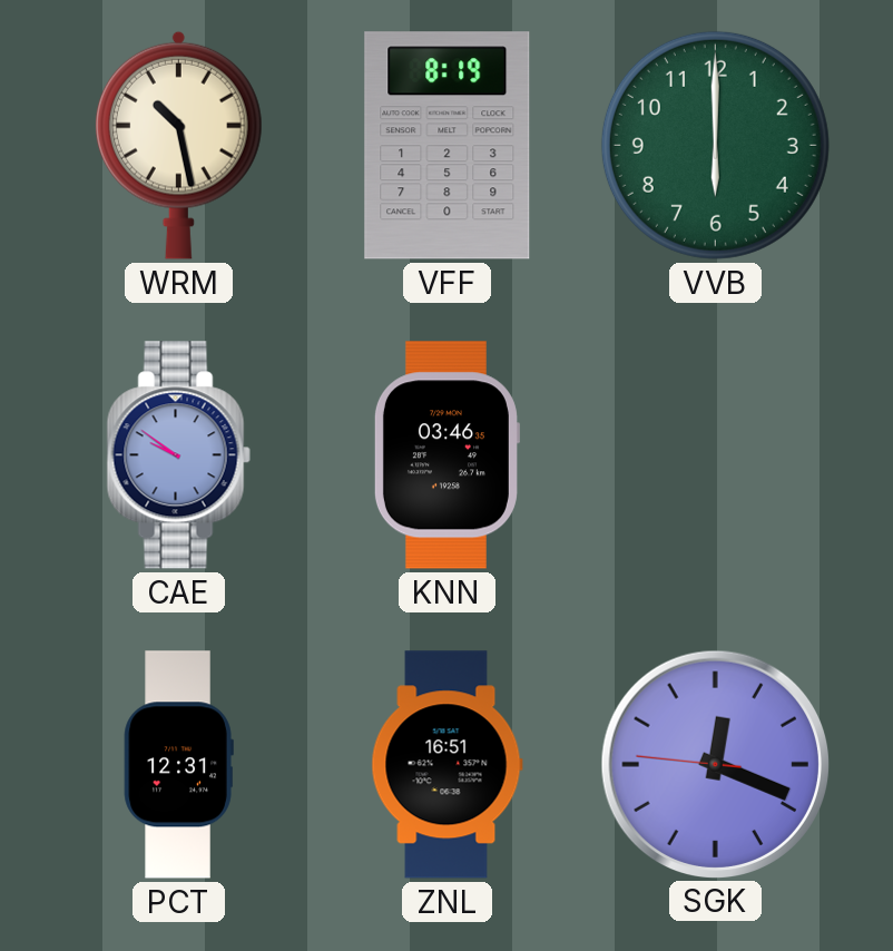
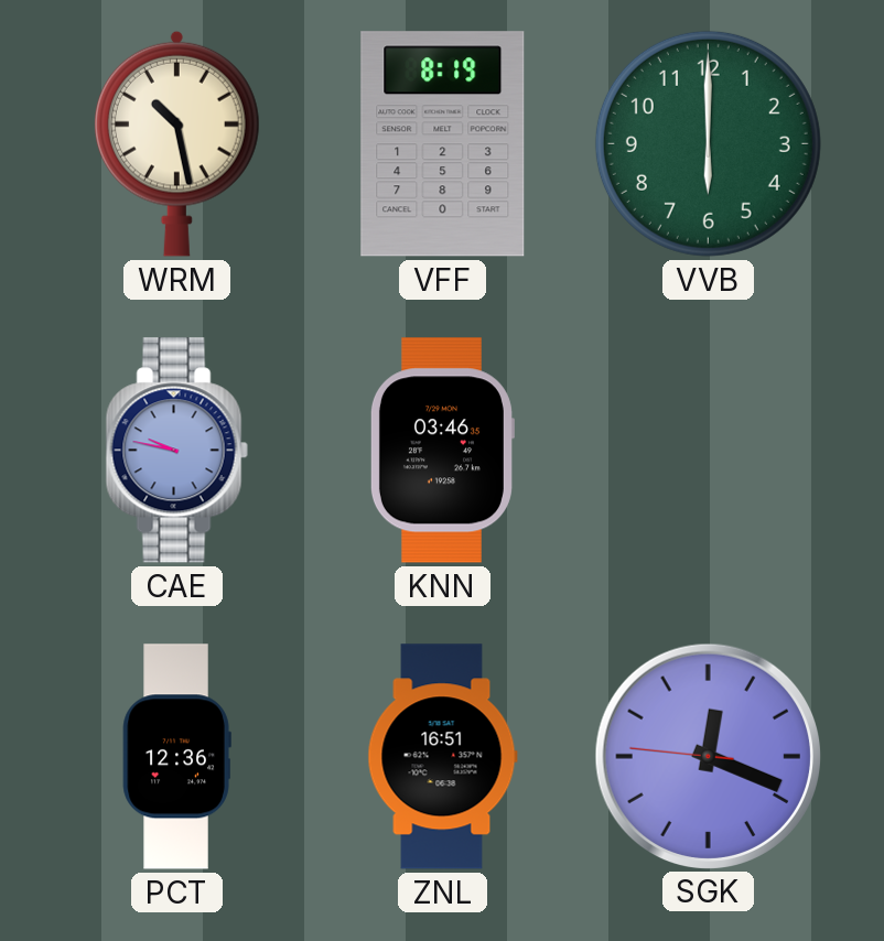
CAE: 9:51 -> 9:47 (176, 451)
PCT: 12:31 -> 12:36 (176, 757)
